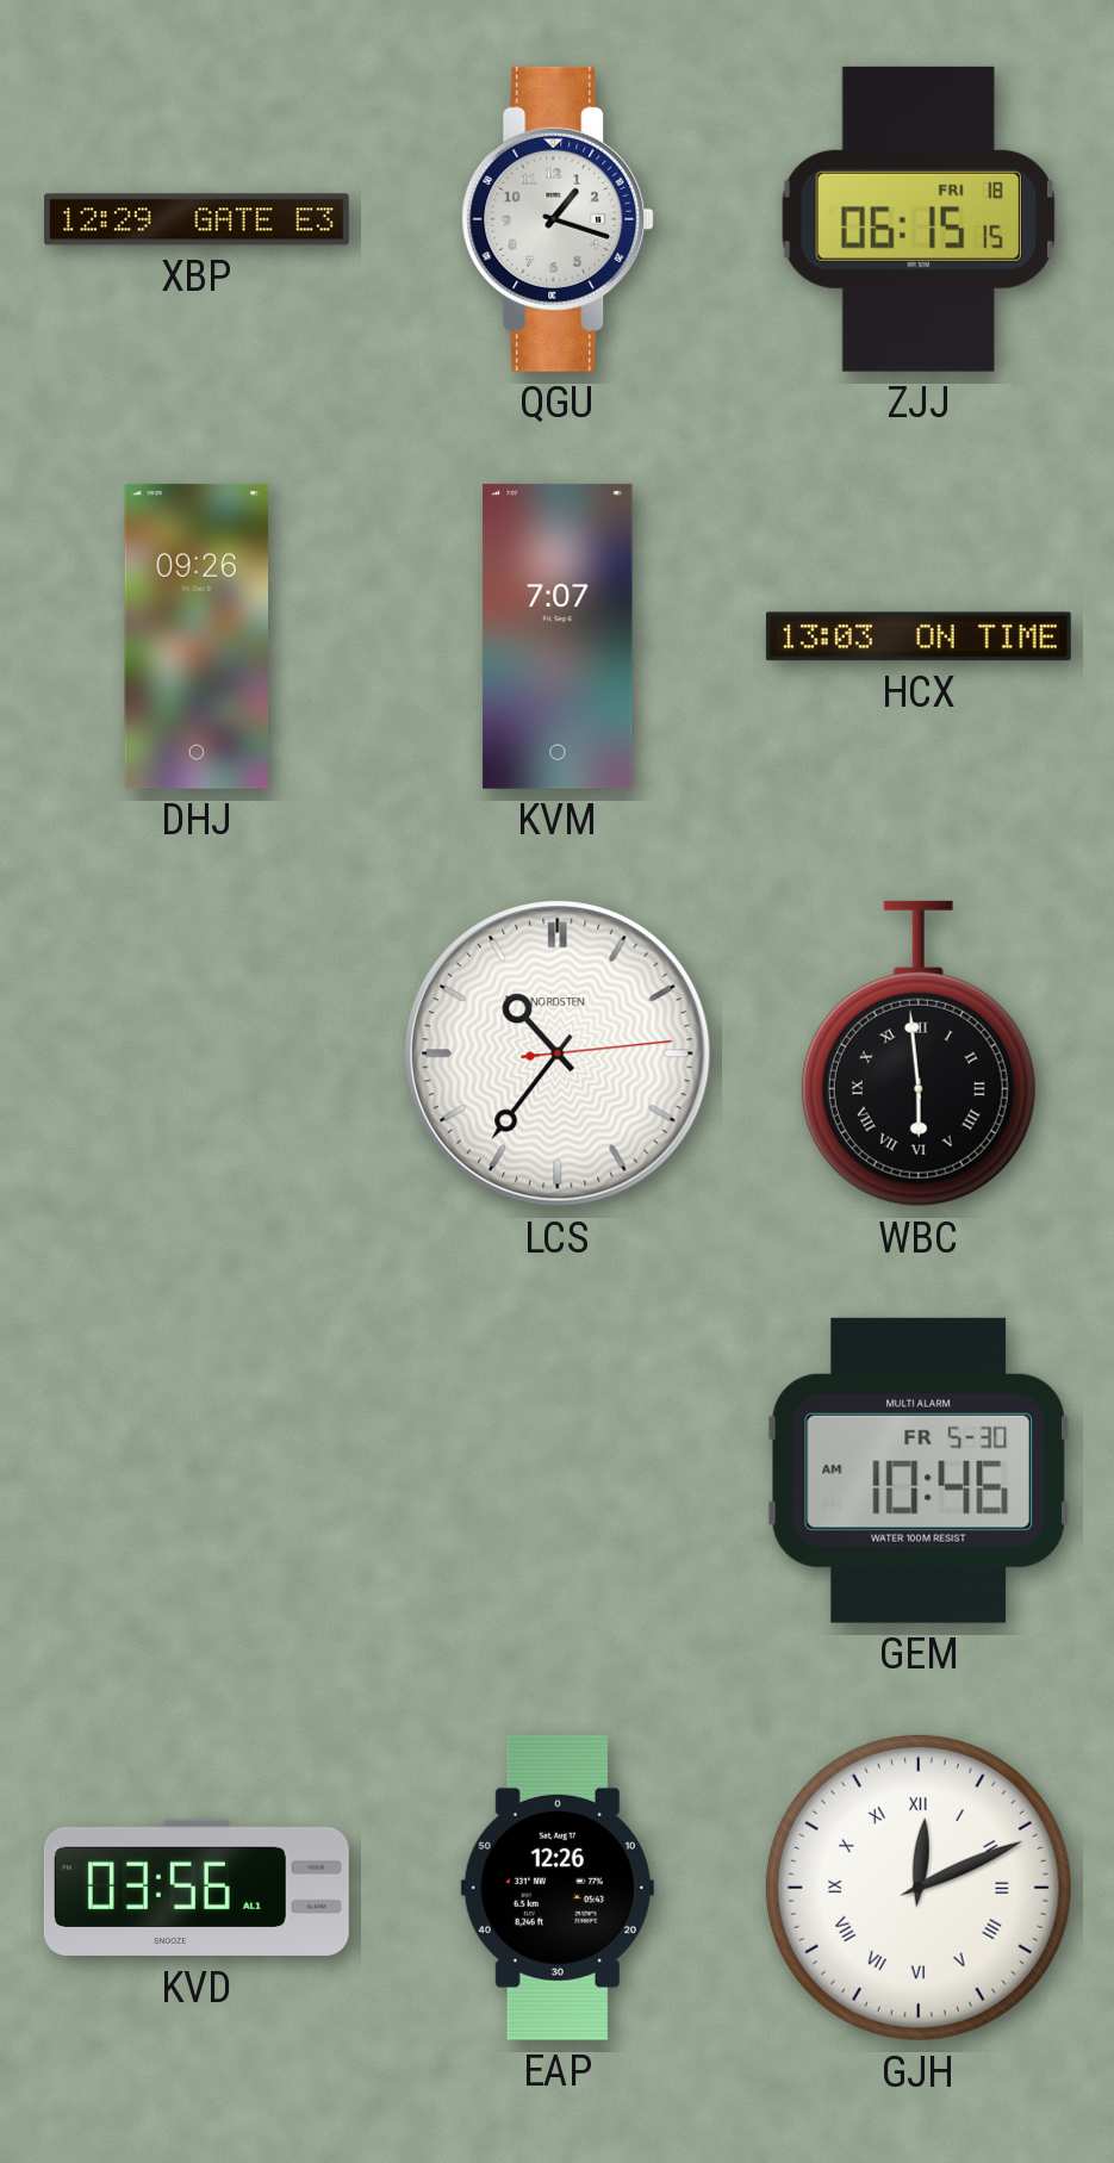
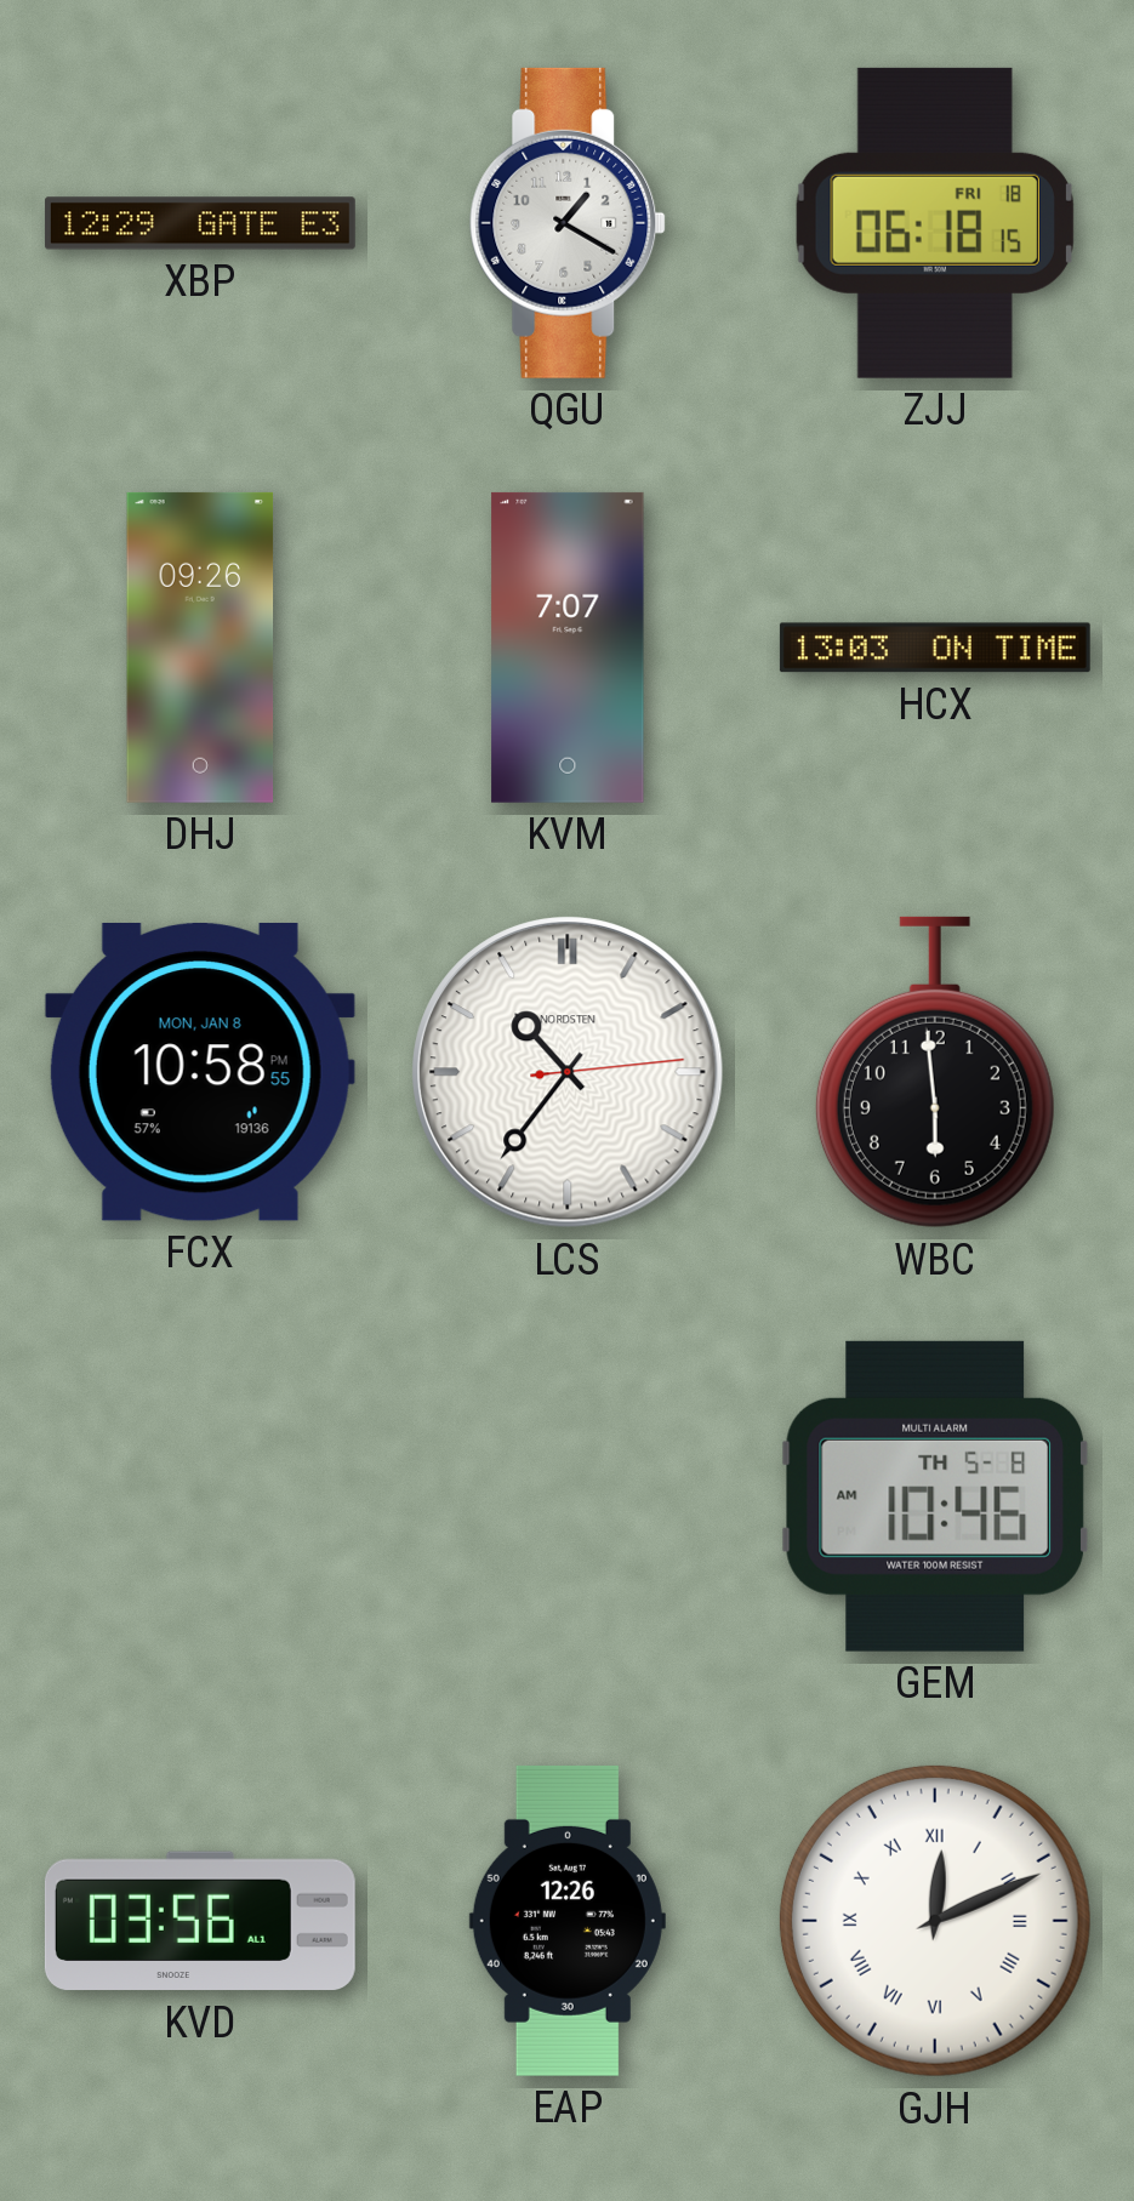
QGU: 1:18 -> 1:20 (568, 223)
ZJJ: 06:15 -> 06:18 (935, 223)
FCX: none -> 10:58 (200, 1072)
WBC numerals: Roman -> Arabic (935, 1072)
GEM date: FR 5-30 -> TH 5-8 (935, 1496)
